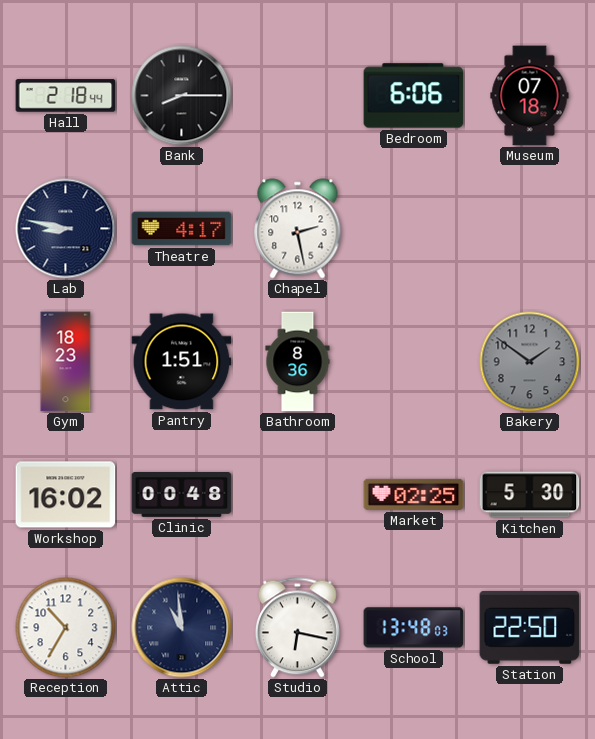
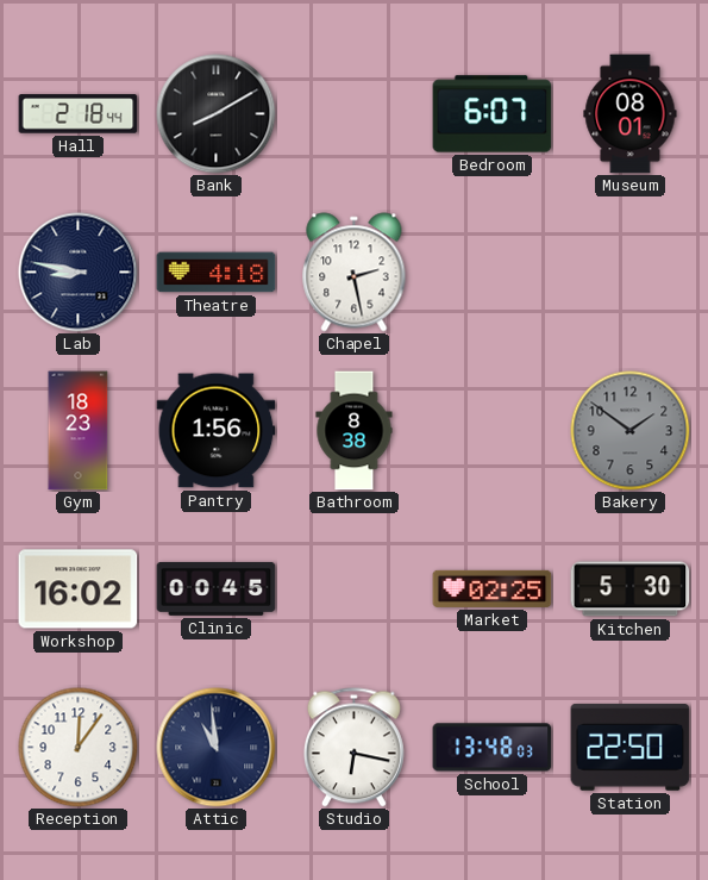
Bank: 8:15 -> 8:10 (217, 114)
Bedroom: 6:06 -> 6:07 (493, 114)
Museum: 07:18 -> 08:01 (631, 114)
Theatre: 4:17 -> 4:18 (217, 273)
Pantry: 1:51 -> 1:56 (217, 431)
Bathroom: 8:36 -> 8:38 (355, 431)
Clinic: 00:48 -> 00:45 (217, 588)
Reception: 10:35 -> 12:06 (79, 748)
